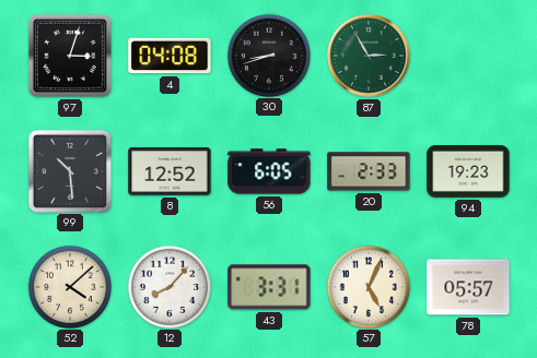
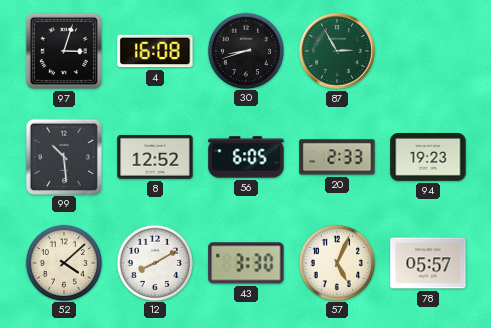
4: 04:08 -> 16:08 (155, 51)
12: 8:07 -> 8:10 (154, 262)
43: 3:31 -> 3:30 (246, 263)
